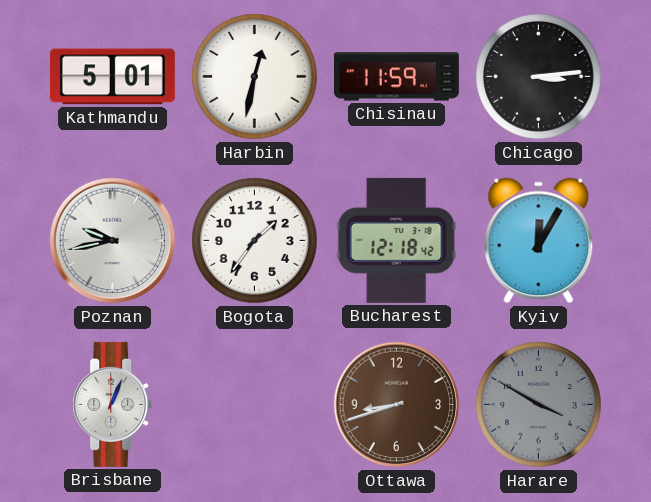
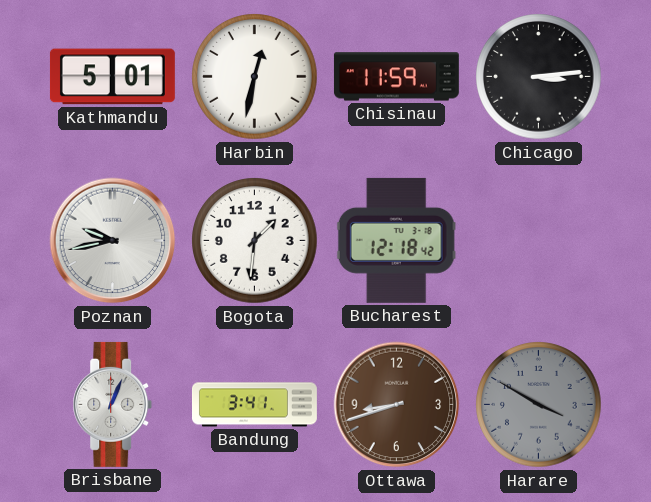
Bogota: 1:36 -> 1:31 (255, 241)
Kyiv: 12:05 -> none (539, 241)
Bandung: none -> 3:41 (255, 405)
